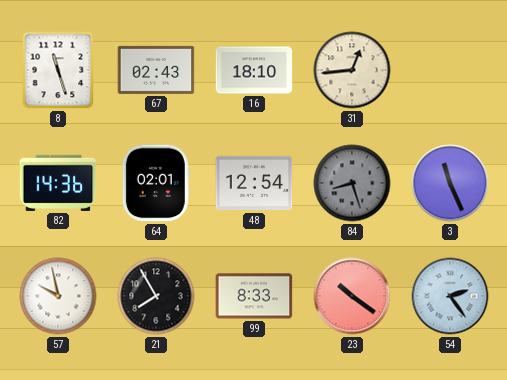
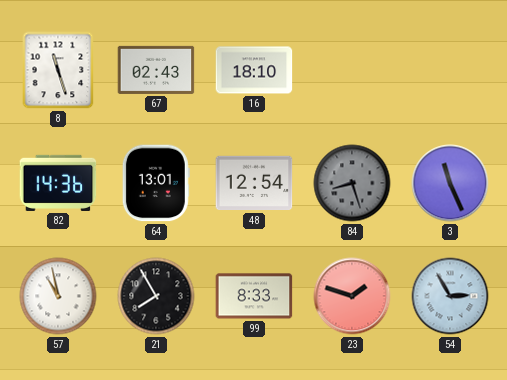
31: 12:44 -> none (352, 70)
64: 02:01 -> 13:01 (156, 183)
57: 9:58 -> 10:58 (58, 296)
23: 10:21 -> 1:48 (352, 296)
54: 2:24 -> 2:55 (450, 296)
